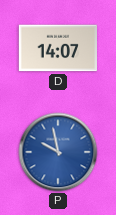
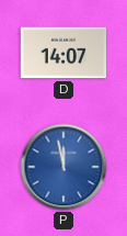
P: 9:58 -> 11:58 (63, 167)
